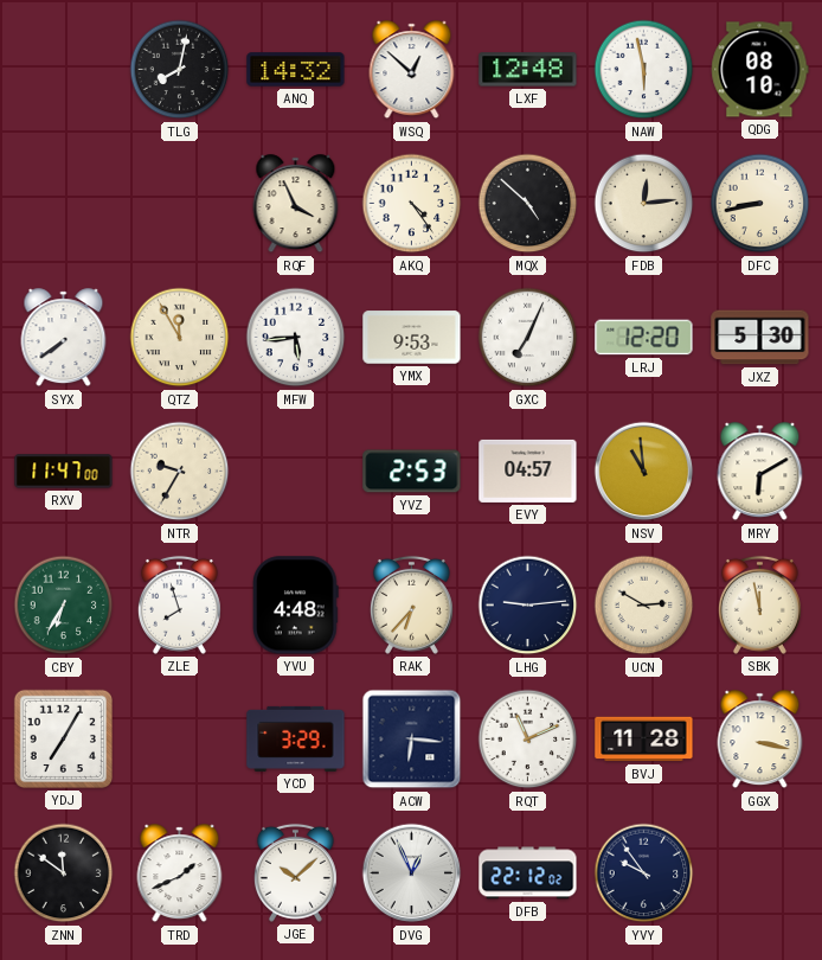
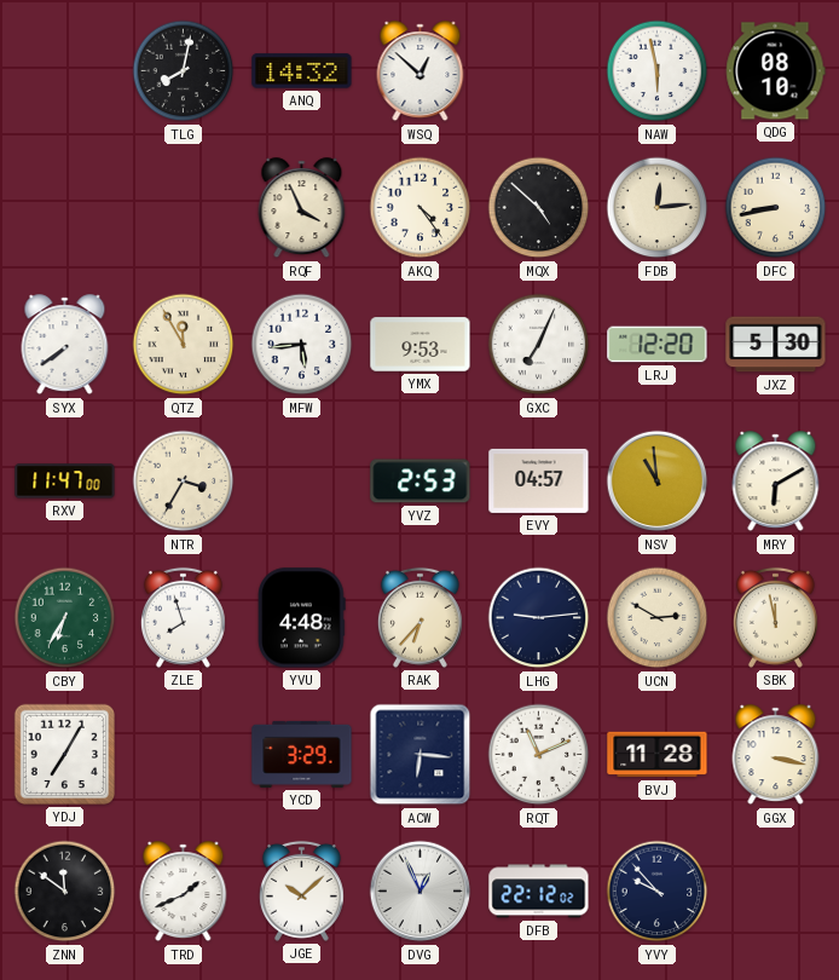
LXF: 12:48 -> none (528, 70)
NTR: 9:35 -> 3:35 (184, 482)
YVY: 9:54 -> 9:53 (658, 892)
